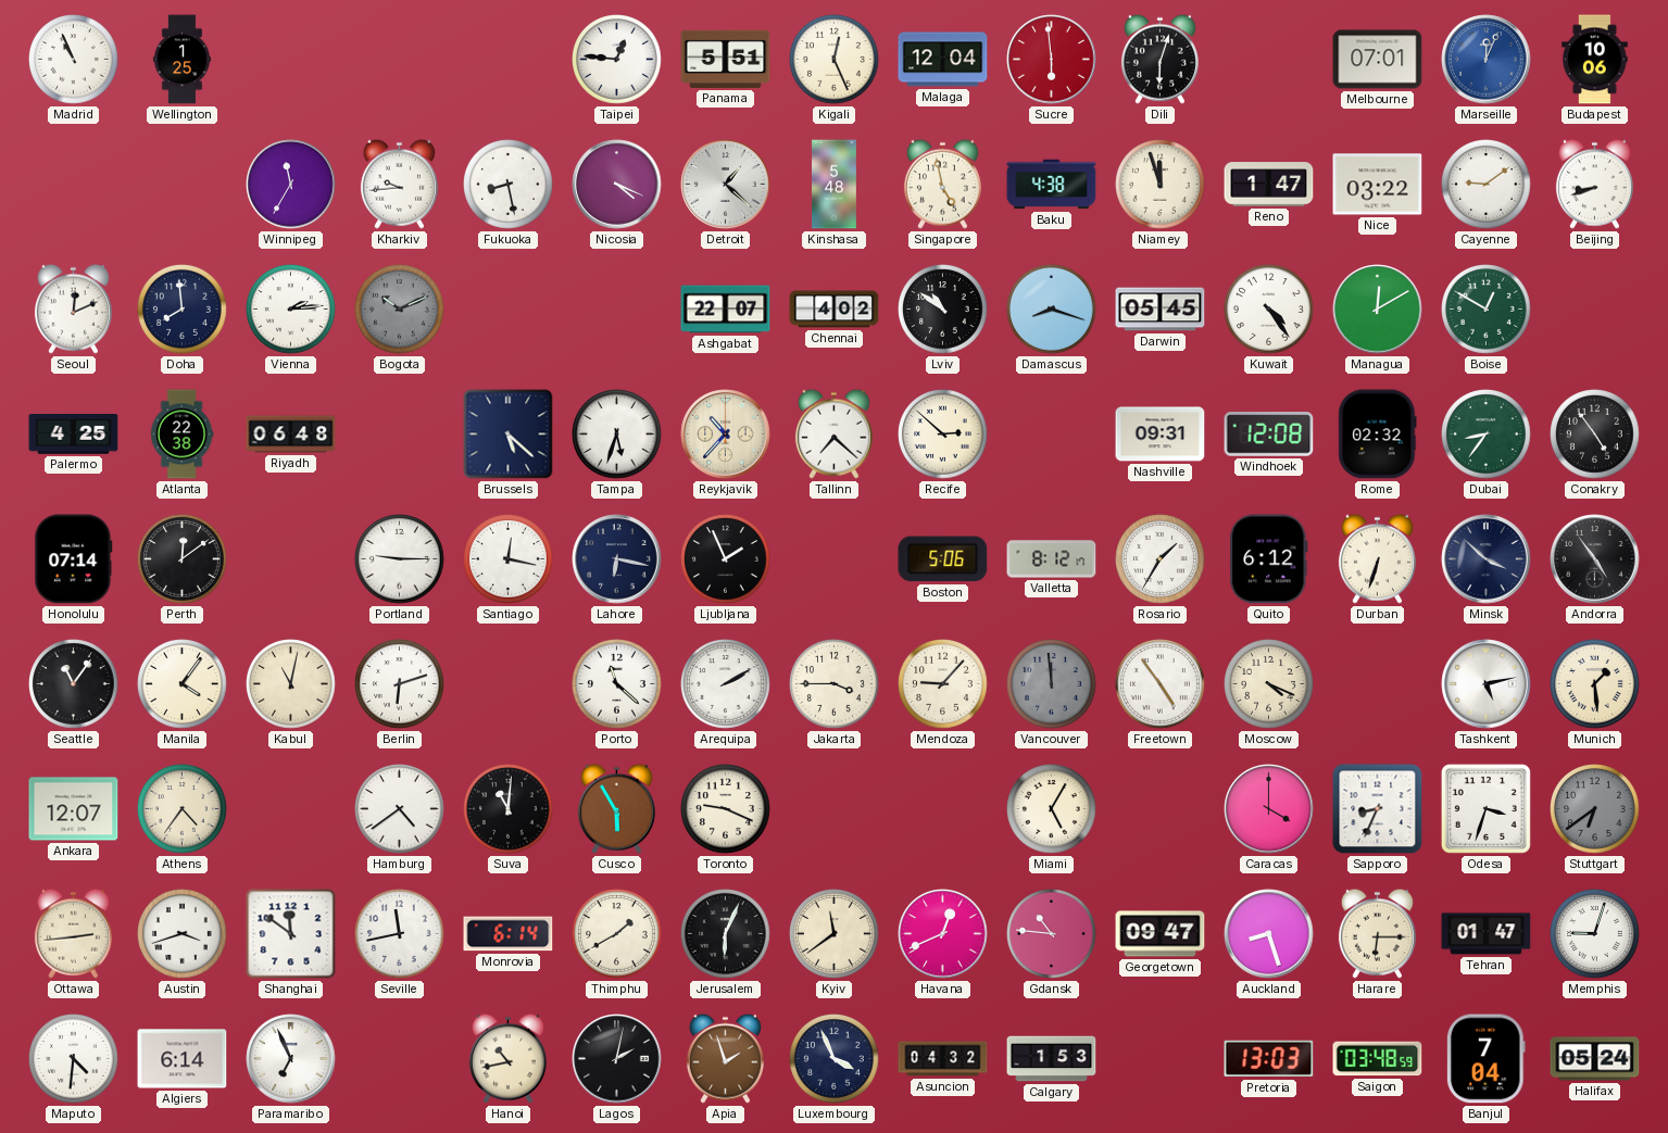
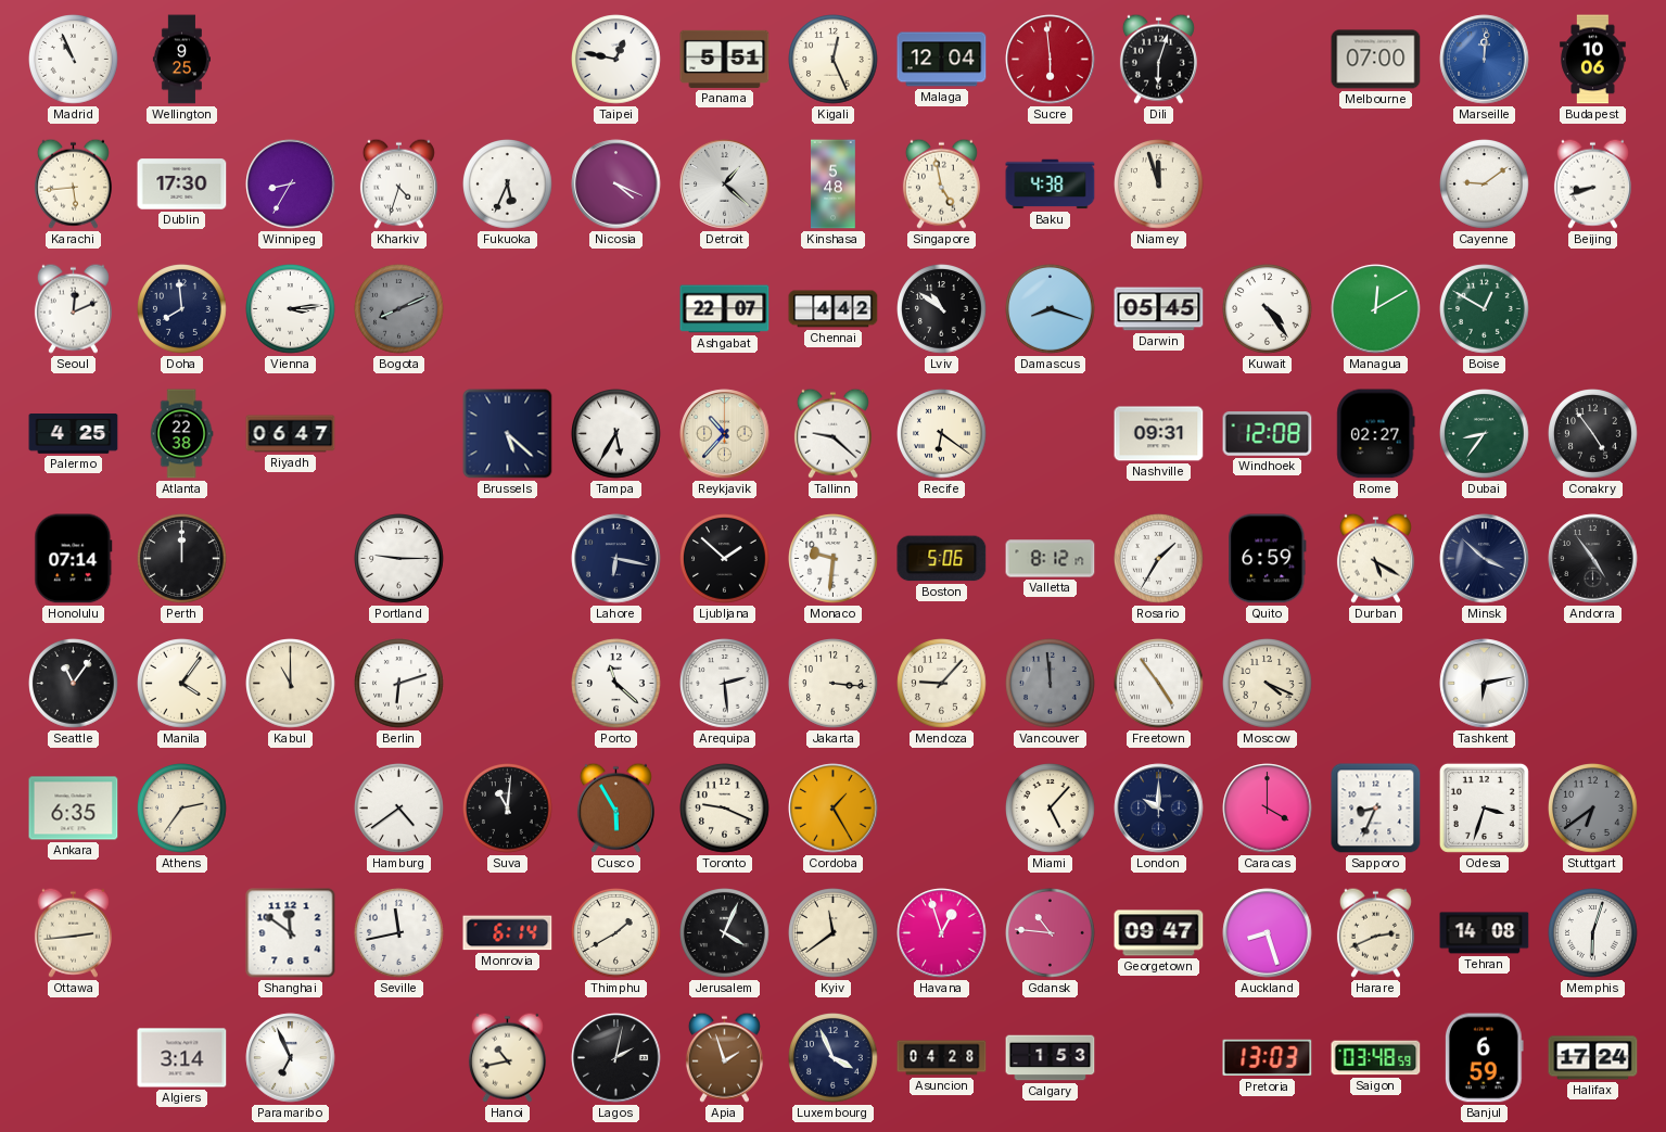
Wellington: 1:25 -> 9:25 (181, 60)
Taipei: 12:46 -> 12:47 (616, 60)
Melbourne: 07:01 -> 07:00 (1376, 60)
Marseille: 12:04 -> 12:01 (1485, 60)
Karachi: none -> 5:44 (73, 183)
Dublin: none -> 17:30 (182, 185)
Winnipeg: 11:35 -> 8:35 (291, 185)
Kharkiv: 9:44 -> 4:33 (398, 183)
Fukuoka: 8:28 -> 5:34 (508, 185)
Reno: 1:47 -> none (1269, 185)
Nice: 03:22 -> none (1378, 185)
Vienna: 2:14 -> 3:14 (291, 309)
Bogota: 10:11 -> 8:11 (399, 309)
Chennai: 4:02 -> 4:42 (834, 309)
Riyadh: 06:48 -> 06:47 (291, 434)
Tampa: 5:33 -> 5:35 (616, 434)
Tallinn: 7:22 -> 9:22 (832, 433)
Recife: 2:52 -> 6:21 (942, 434)
Rome: 02:32 -> 02:27 (1376, 434)
Perth: 12:09 -> 12:00 (182, 559)
Santiago: 12:17 -> none (509, 559)
Ljubljana: 1:56 -> 1:52 (725, 559)
Monaco: none -> 9:31 (834, 559)
Quito: 6:12 -> 6:59 (1268, 559)
Durban: 6:33 -> 5:20 (1375, 558)
Kabul: 11:02 -> 11:00 (291, 684)
Arequipa: 2:10 -> 2:29 (725, 684)
Jakarta: 3:45 -> 3:16 (834, 684)
Tashkent: 5:13 -> 6:13 (1485, 684)
Munich: 1:29 -> none (1595, 684)
Ankara: 12:07 -> 6:35 (74, 809)
Athens: 4:36 -> 2:36 (182, 809)
Cordoba: none -> 1:25 (834, 809)
Miami: 5:05 -> 5:07 (1051, 809)
London: none -> 10:00 (1159, 809)
Austin: 3:42 -> none (183, 934)
Jerusalem: 6:04 -> 4:04 (725, 933)
Havana: 12:41 -> 12:57 (942, 933)
Harare: 6:15 -> 2:41 (1375, 932)
Tehran: 01:47 -> 14:08 (1485, 933)
Memphis: 9:03 -> 6:03 (1593, 933)
Maputo: 4:31 -> none (74, 1059)
Algiers: 6:14 -> 3:14 (182, 1058)
Asuncion: 04:32 -> 04:28 (942, 1058)
Banjul: 7:04 -> 6:59 (1484, 1058)
Halifax: 05:24 -> 17:24 (1593, 1058)
